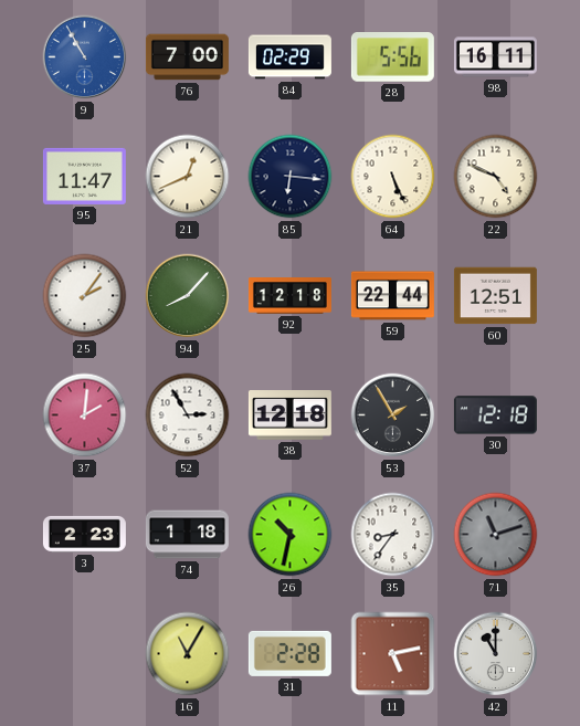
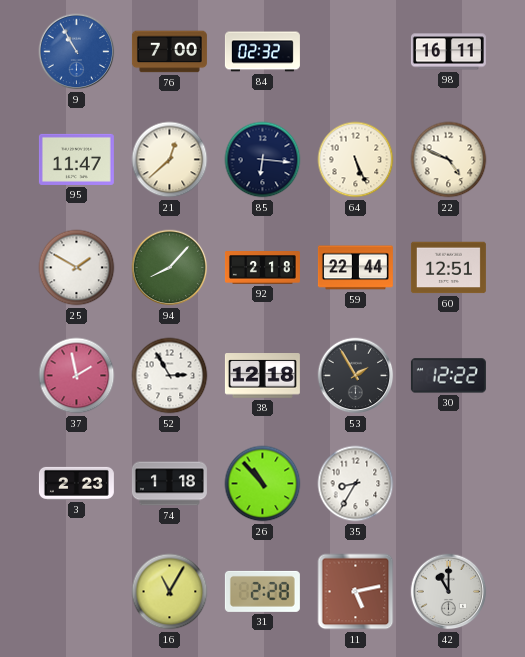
84: 02:29 -> 02:32 (262, 52)
28: 5:56 -> none (392, 57)
21: 12:41 -> 12:38 (170, 160)
25: 2:06 -> 1:50 (77, 268)
92: 12:18 -> 2:18 (262, 268)
37: 2:01 -> 1:58 (77, 376)
30: 12:18 -> 12:22 (448, 376)
26: 10:32 -> 10:53 (263, 484)
35: 8:36 -> 8:35 (356, 484)
71: 11:12 -> none (496, 535)
